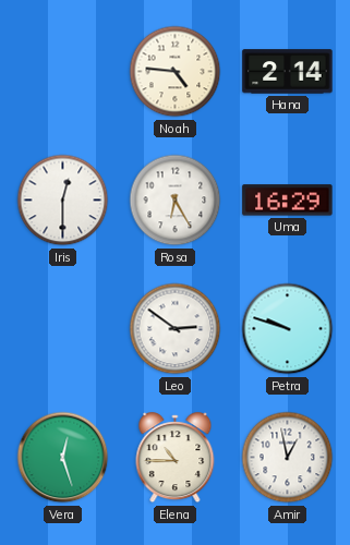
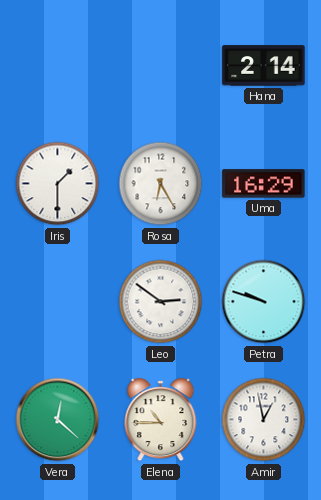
Noah: 4:46 -> none (176, 72)
Iris: 12:30 -> 1:30 (58, 184)
Vera: 12:27 -> 12:22 (58, 420)
